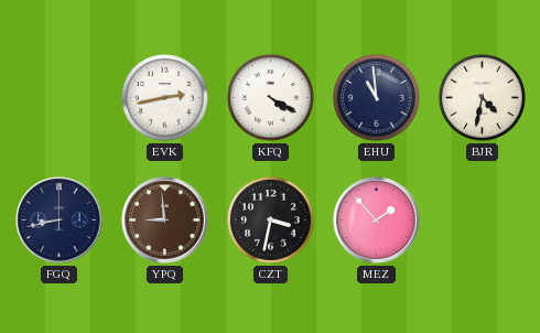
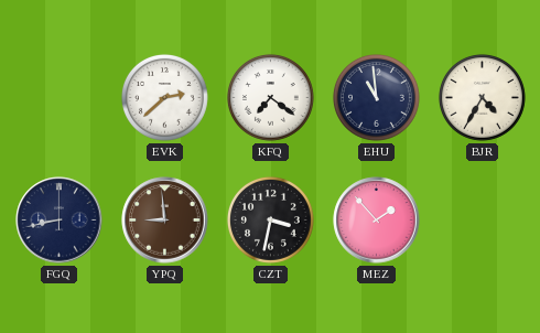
EVK: 2:43 -> 2:38 (164, 97)
KFQ: 4:20 -> 7:21 (270, 97)
BJR: 4:32 -> 4:35 (482, 97)
